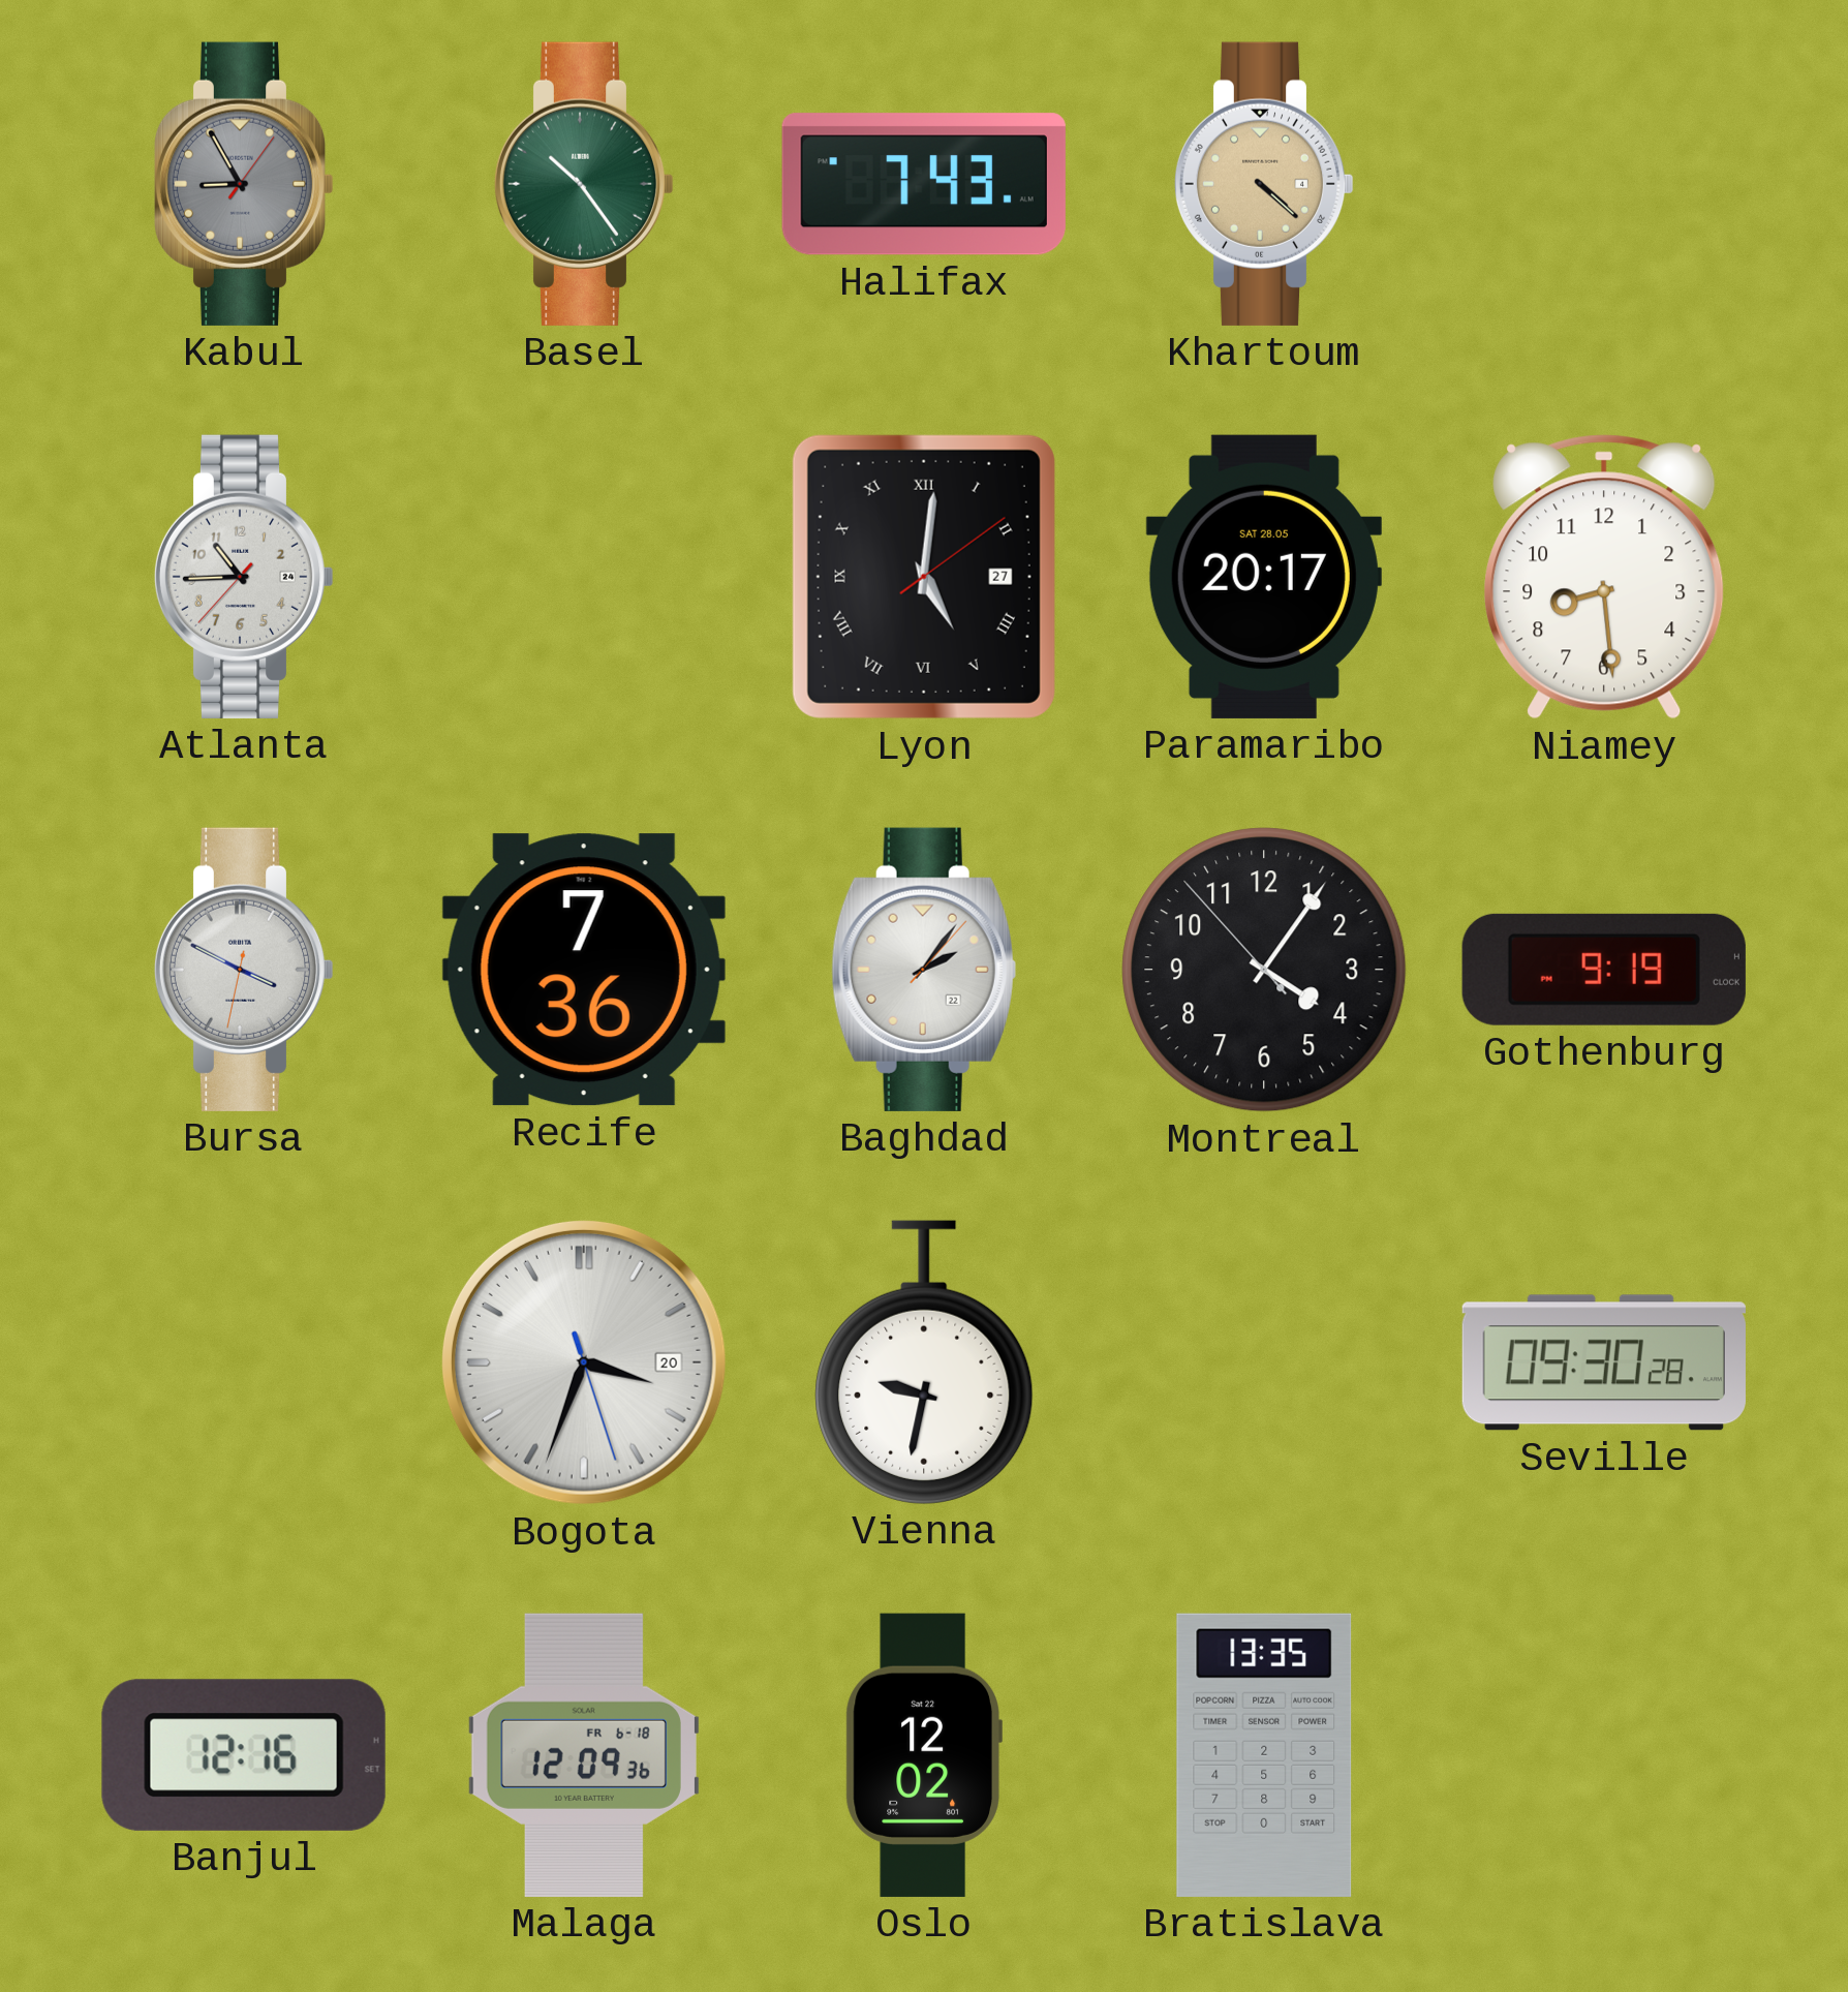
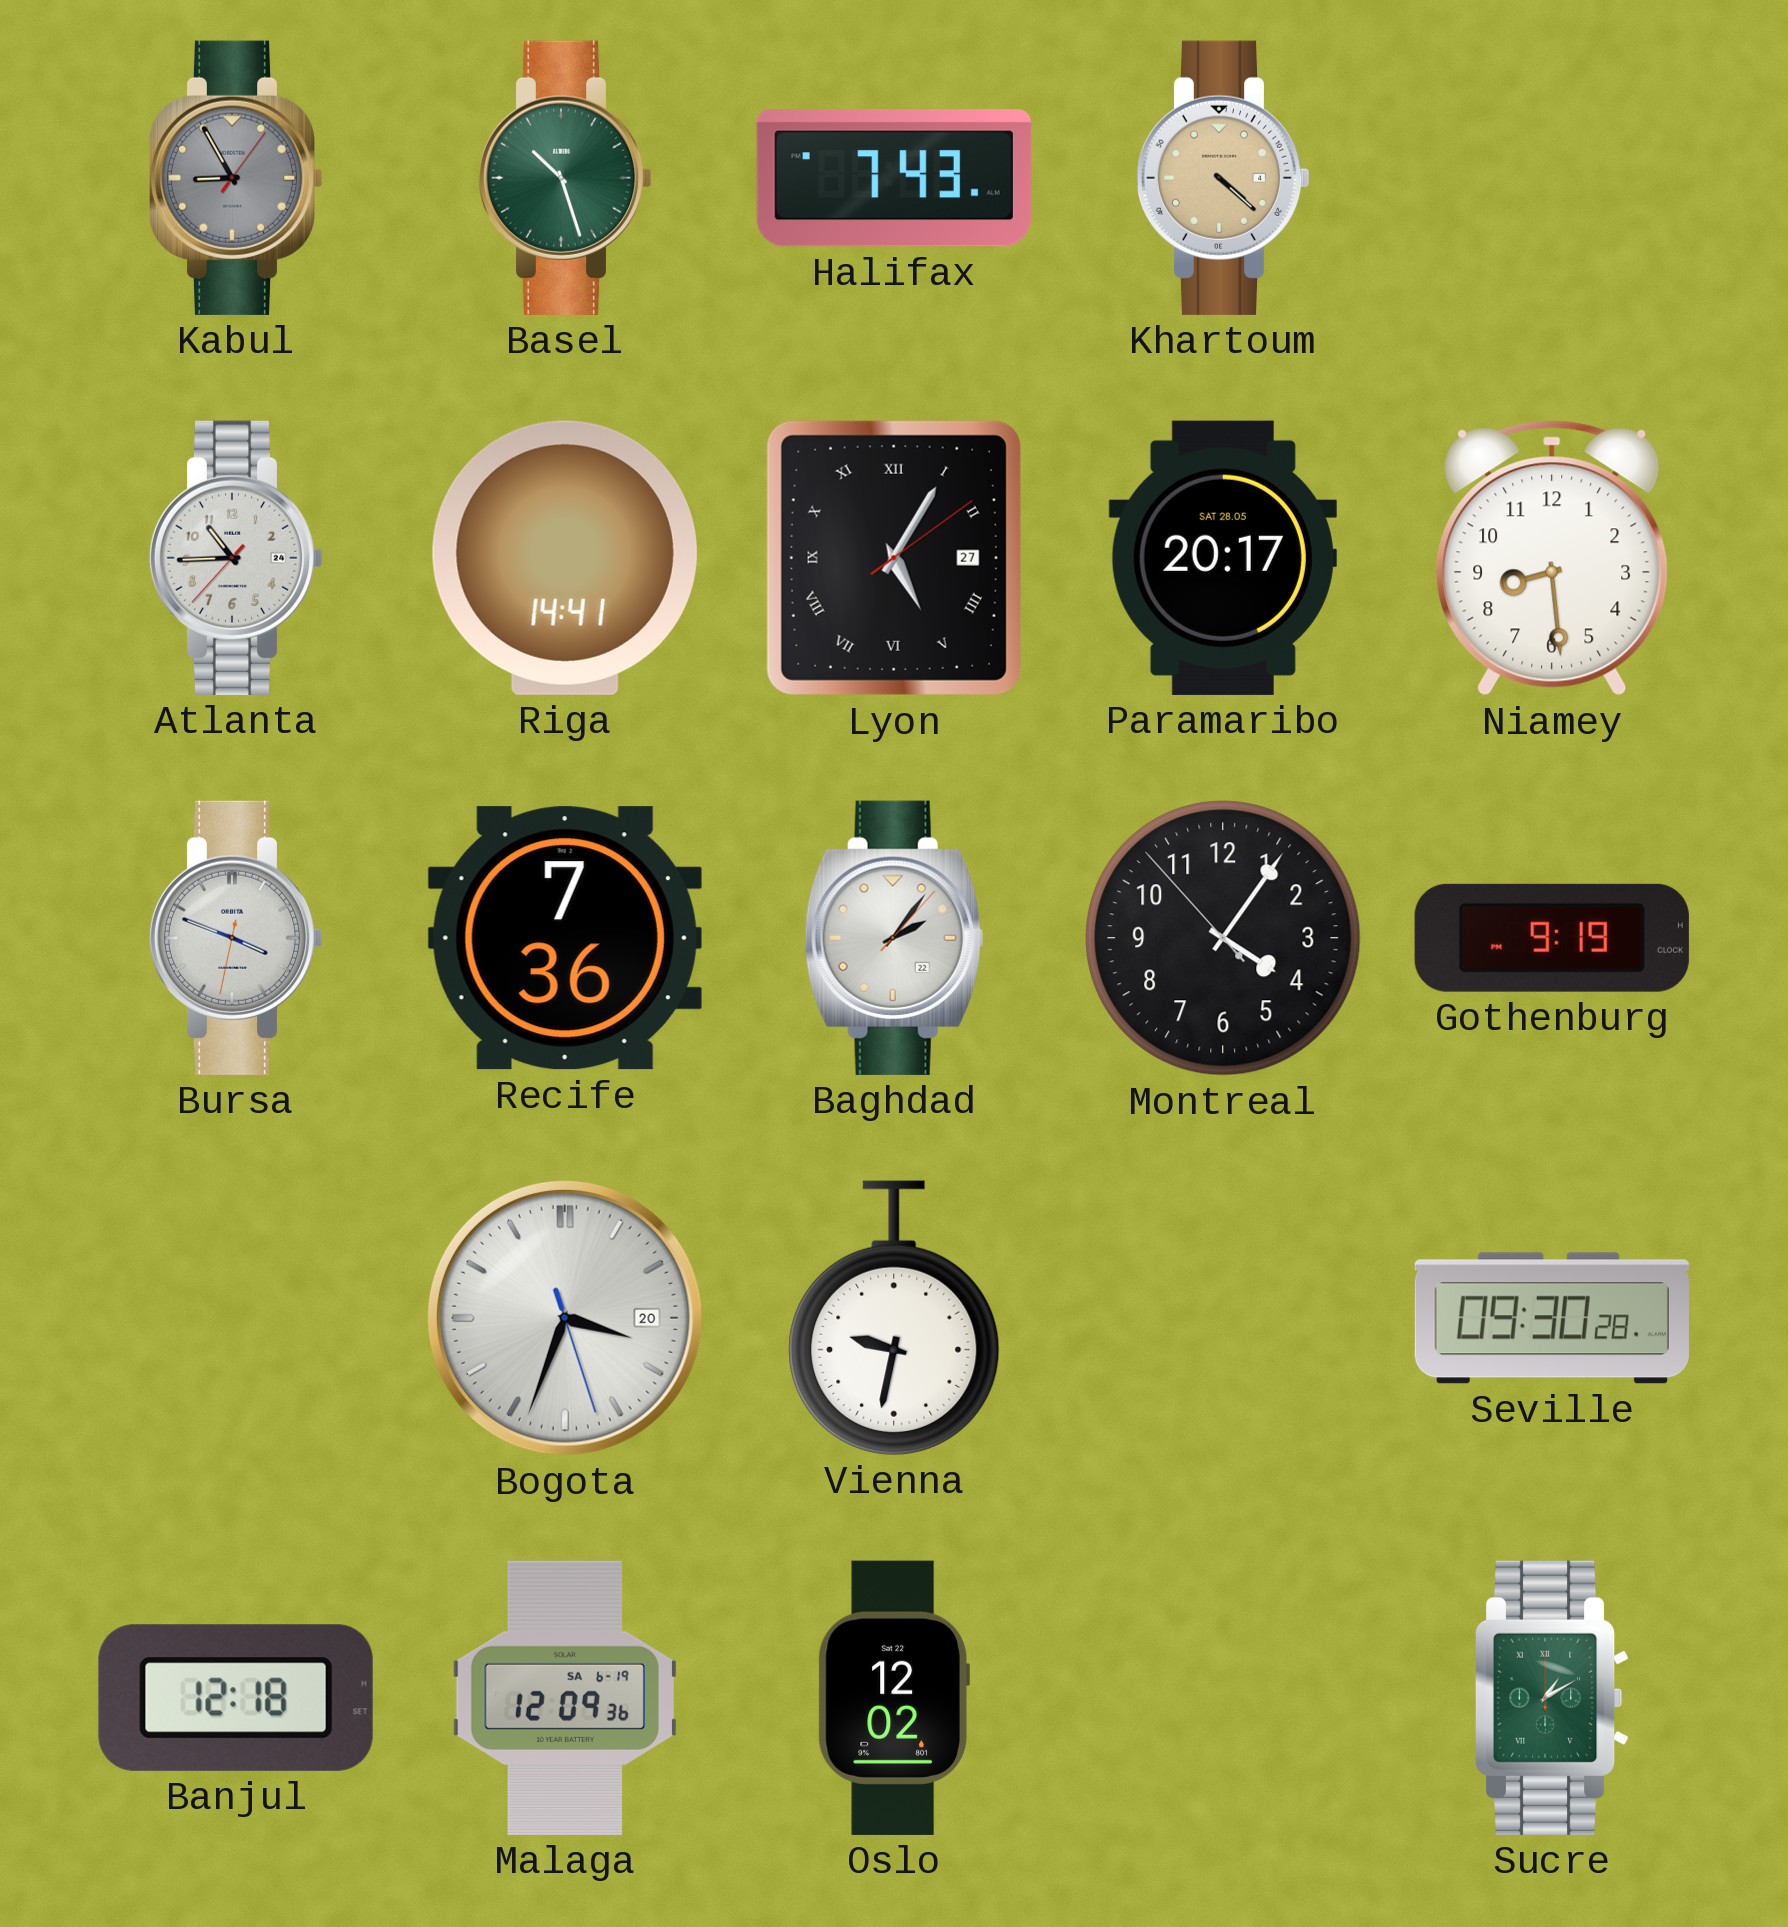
Basel: 10:24 -> 10:27 (565, 178)
Riga: none -> 14:41 (565, 558)
Lyon: 5:01 -> 5:05 (894, 558)
Bursa: 3:49 -> 3:48 (236, 938)
Banjul: 12:16 -> 12:18 (236, 1698)
Malaga date: FR 6-18 -> SA 6-19 (565, 1698)
Bratislava: 13:35 -> none (1264, 1755)
Sucre: none -> 1:10 (1552, 1698)
